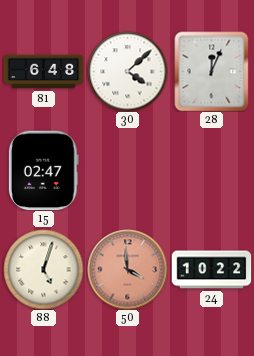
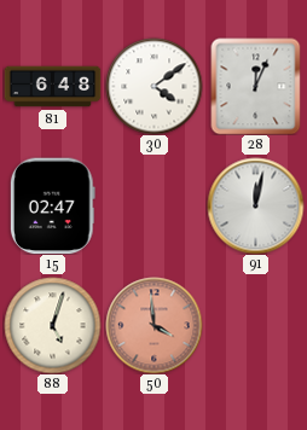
30: 4:08 -> 4:09 (153, 86)
91: none -> 12:02 (255, 205)
24: 10:22 -> none (211, 270)
